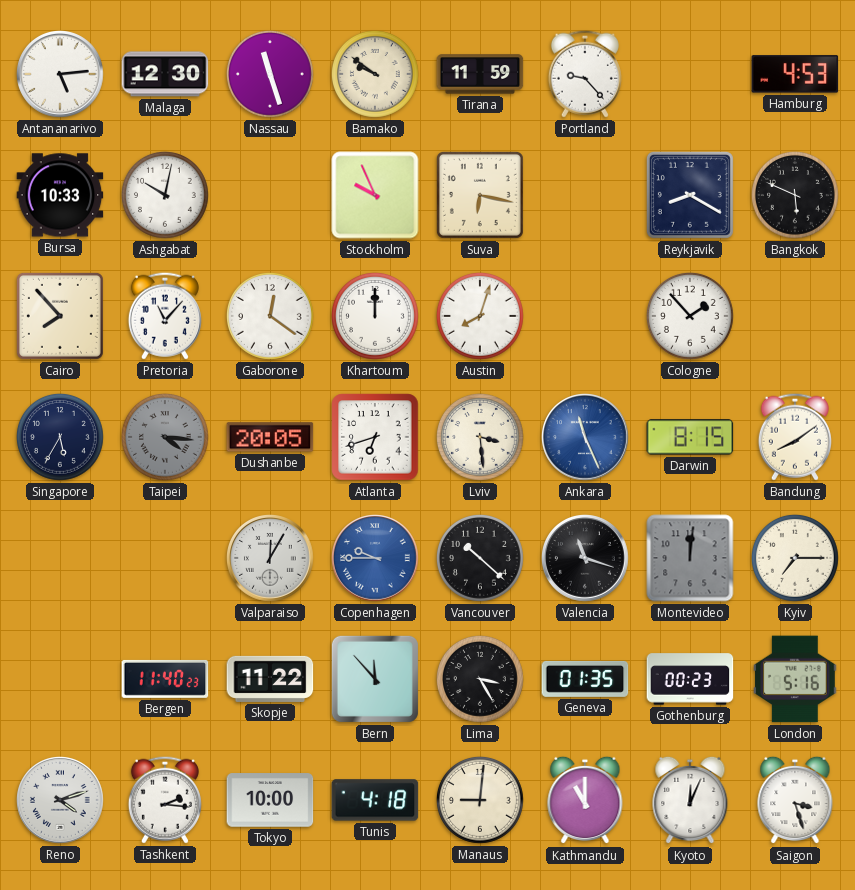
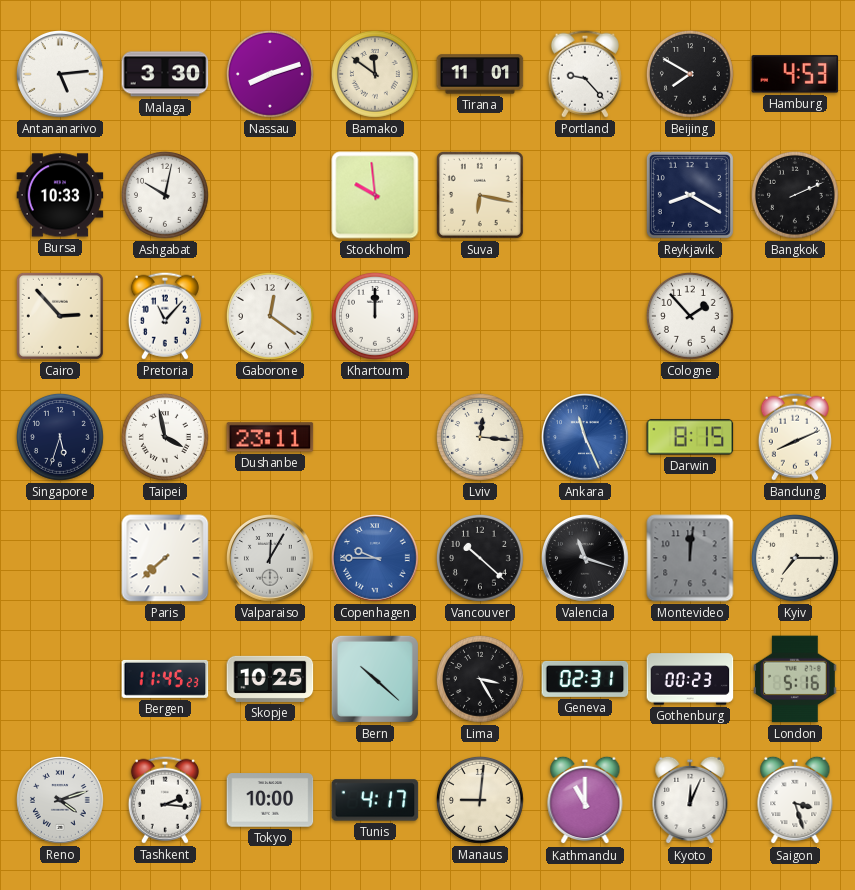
Malaga: 12:30 -> 3:30 (165, 74)
Nassau: 11:27 -> 8:12 (271, 75)
Bamako: 9:51 -> 11:51 (376, 75)
Tirana: 11:59 -> 11:01 (480, 74)
Beijing: none -> 7:50 (691, 75)
Stockholm: 9:56 -> 9:59 (375, 195)
Bangkok: 5:49 -> 2:11 (796, 196)
Cairo: 7:53 -> 2:53 (60, 316)
Austin: 8:03 -> none (481, 317)
Singapore: 5:35 -> 5:33 (61, 438)
Taipei: 4:16 -> 3:58 (166, 438)
Taipei dial: grey -> white (166, 438)
Dushanbe: 20:05 -> 23:11 (270, 437)
Atlanta: 6:42 -> none (375, 437)
Lviv: 3:29 -> 12:16 (481, 438)
Bandung: 8:09 -> 8:11 (795, 437)
Paris: none -> 7:38 (165, 558)
Bergen: 11:40 -> 11:45 (165, 679)
Skopje: 11:22 -> 10:25 (270, 679)
Bern: 11:53 -> 10:22 (375, 679)
Geneva: 01:35 -> 02:31 (585, 679)
Tunis: 4:18 -> 4:17 (375, 800)
